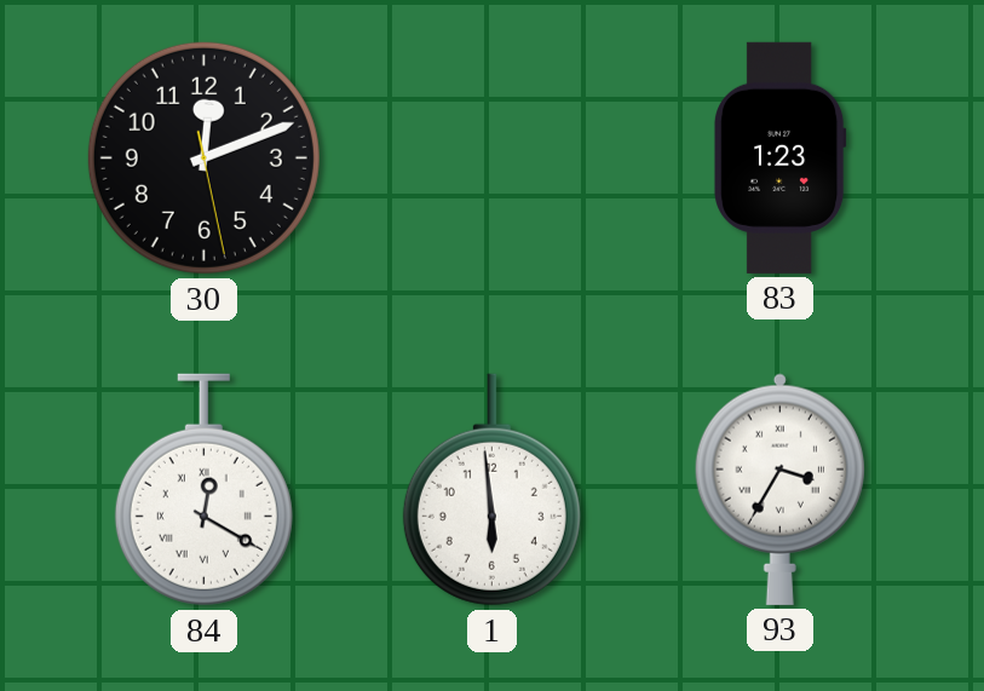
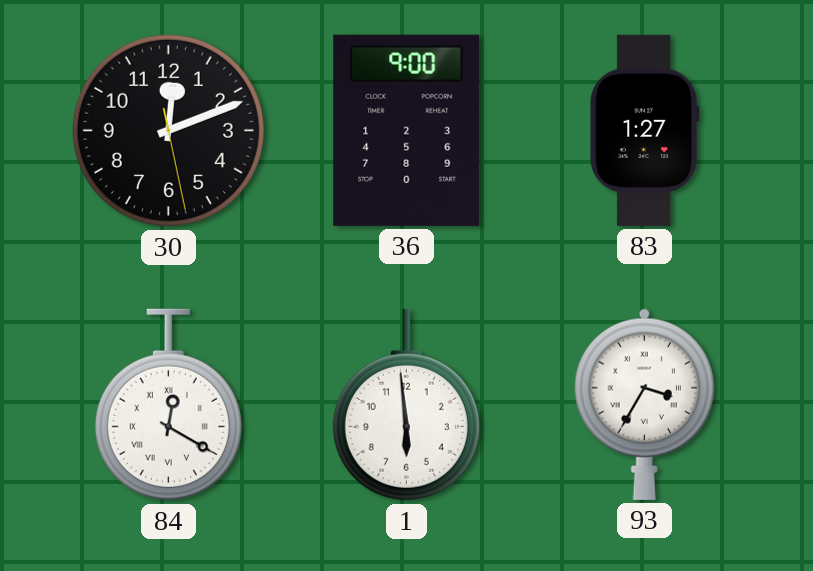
36: none -> 9:00 (407, 130)
83: 1:23 -> 1:27 (644, 130)
